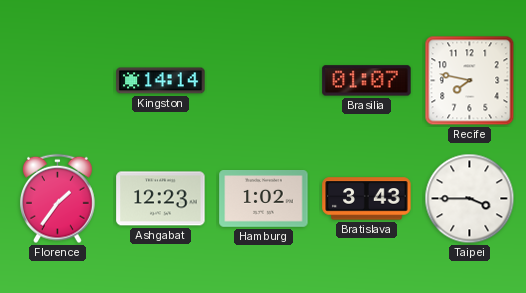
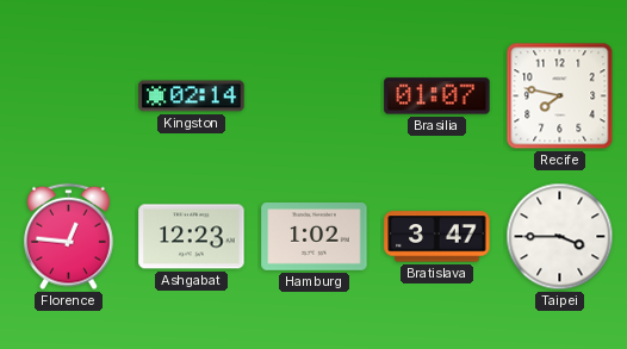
Kingston: 14:14 -> 02:14 (192, 96)
Florence: 1:36 -> 12:46 (68, 237)
Bratislava: 3:43 -> 3:47 (437, 237)
